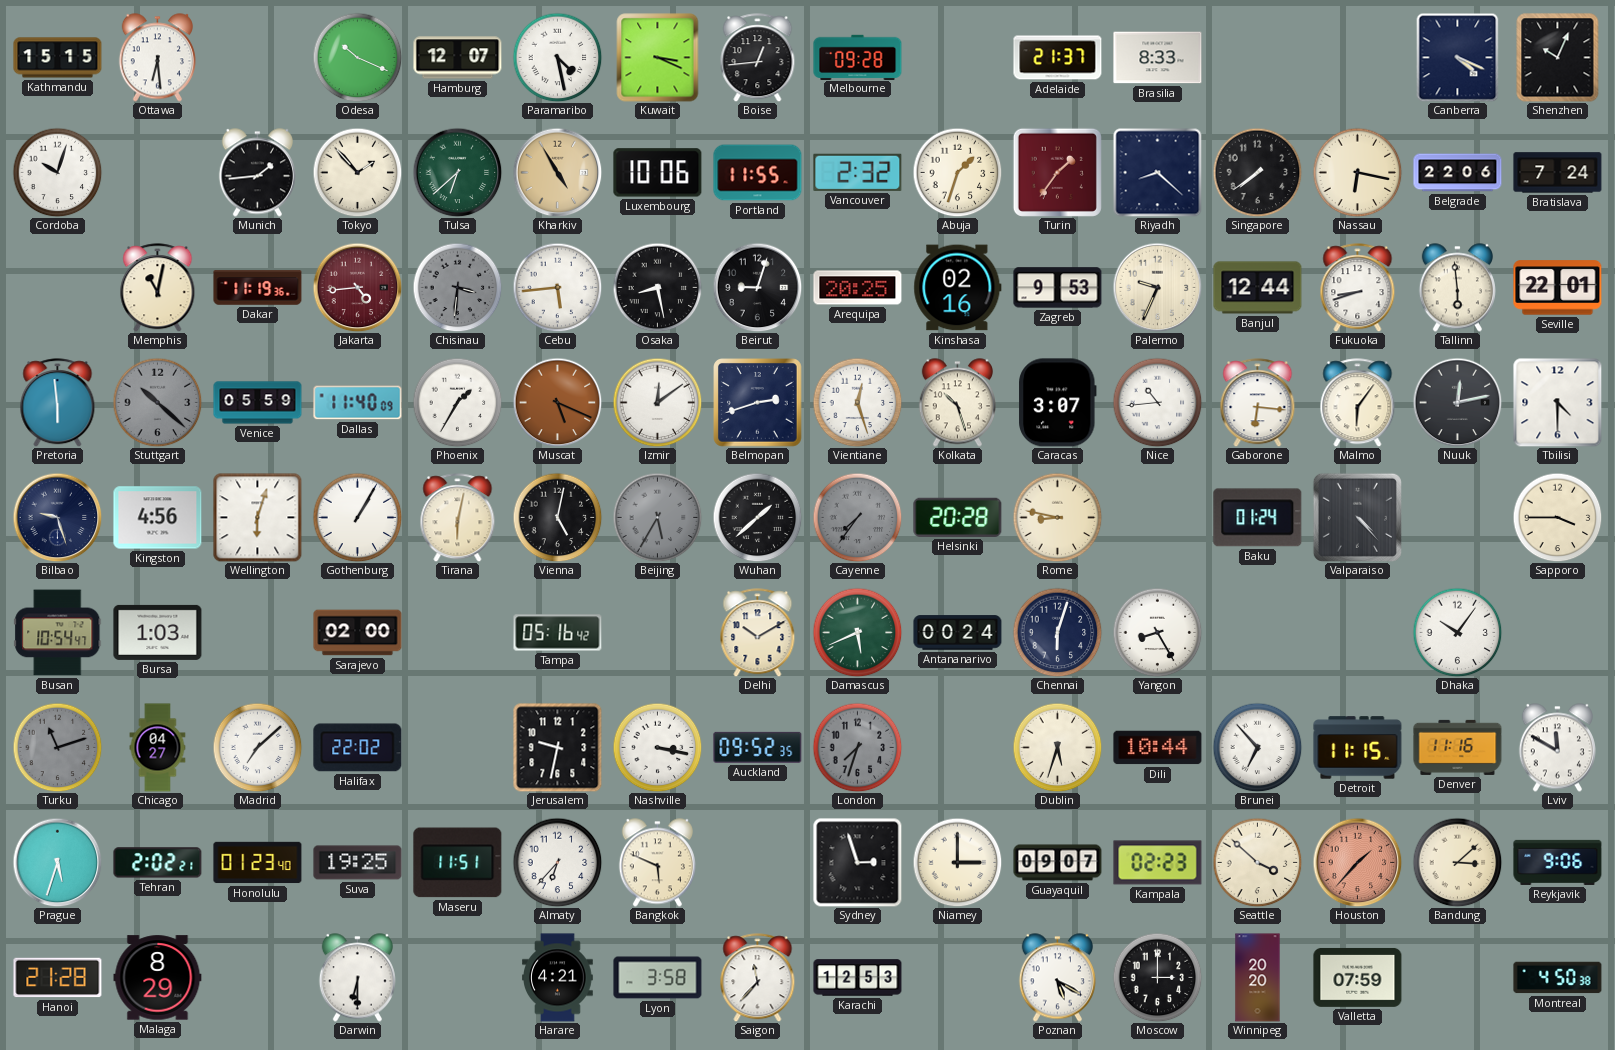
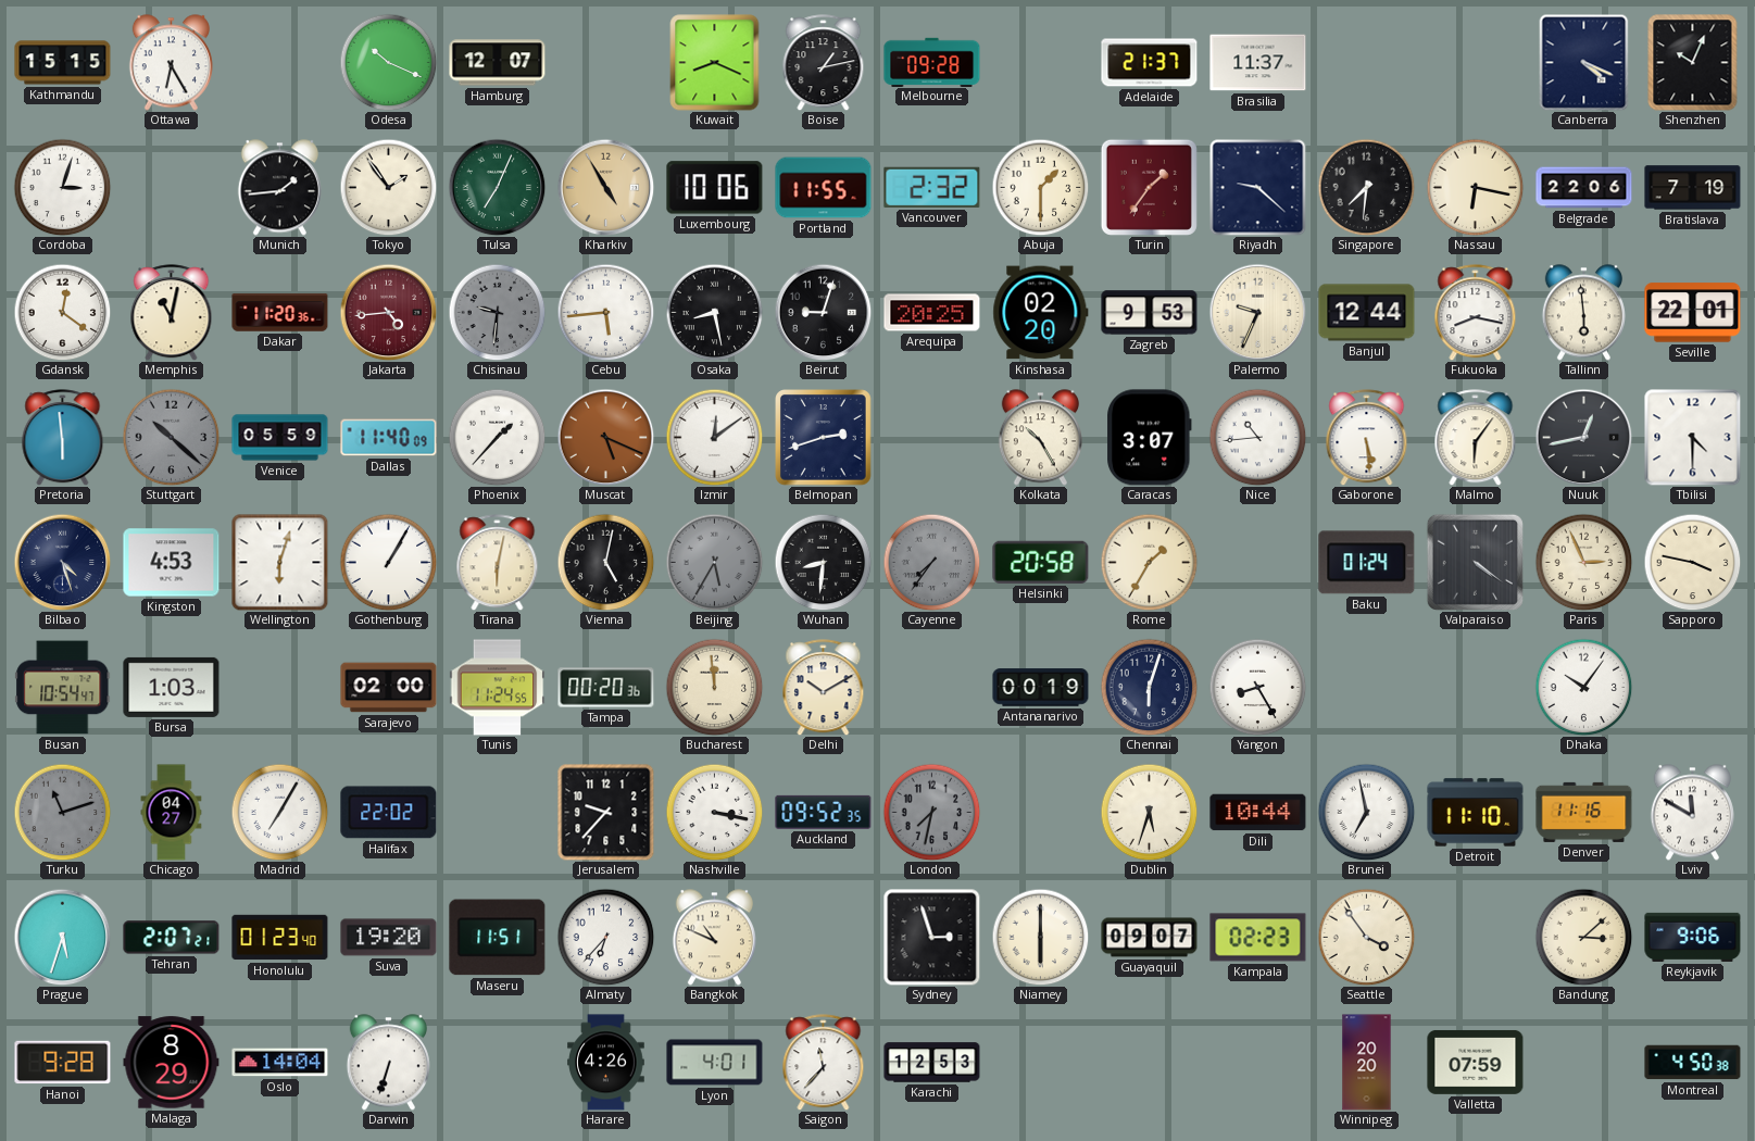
Ottawa: 6:29 -> 6:25 (171, 63)
Paramaribo: 4:28 -> none (557, 57)
Kuwait: 3:19 -> 8:19 (715, 63)
Boise: 12:44 -> 1:13 (824, 63)
Brasilia: 8:33 -> 11:37 (1258, 63)
Cordoba: 10:03 -> 3:03 (62, 187)
Tokyo: 1:53 -> 1:54 (388, 187)
Tulsa: 6:38 -> 7:04 (497, 187)
Abuja: 1:33 -> 1:30 (1040, 187)
Riyadh: 8:22 -> 9:22 (1257, 188)
Singapore: 7:39 -> 7:31 (1366, 187)
Bratislava: 7:24 -> 7:19 (1693, 188)
Gdansk: none -> 12:21 (62, 312)
Dakar: 11:19 -> 11:20 (280, 313)
Chisinau: 3:31 -> 9:31 (497, 312)
Kinshasa: 02:16 -> 02:20 (1041, 313)
Fukuoka: 8:42 -> 8:17 (1476, 313)
Phoenix: 1:35 -> 1:37 (497, 437)
Vientiane: 12:27 -> none (857, 402)
Kolkata: 10:27 -> 10:25 (1040, 438)
Gaborone: 6:16 -> 5:29 (1367, 438)
Nuuk: 12:13 -> 12:43 (1583, 437)
Bilbao: 9:27 -> 4:27 (62, 562)
Kingston: 4:56 -> 4:53 (172, 563)
Wuhan: 1:38 -> 8:31 (823, 562)
Helsinki: 20:28 -> 20:58 (1041, 562)
Rome: 8:47 -> 1:35 (1149, 562)
Valparaiso: 4:23 -> 4:21 (1475, 562)
Paris: none -> 2:56 (1583, 562)
Sapporo: 3:45 -> 3:47 (1692, 562)
Tunis: none -> 11:24 (498, 688)
Tampa: 05:16 -> 00:20 (606, 688)
Bucharest: none -> 11:59 (714, 687)
Damascus: 5:41 -> none (857, 632)
Antananarivo: 00:24 -> 00:19 (1041, 688)
Madrid: 7:08 -> 7:05 (279, 812)
Jerusalem: 9:32 -> 9:37 (605, 812)
London: 7:33 -> 7:32 (931, 812)
Brunei: 6:53 -> 6:58 (1366, 812)
Detroit: 11:15 -> 11:10 (1476, 813)
Tehran: 2:02 -> 2:07 (172, 938)
Suva: 19:25 -> 19:20 (389, 938)
Bangkok: 5:49 -> 10:49 (714, 938)
Niamey: 3:00 -> 6:00 (1040, 937)
Seattle: 3:52 -> 3:54 (1366, 937)
Houston: 1:37 -> none (1357, 862)
Hanoi: 21:28 -> 9:28 (63, 1063)
Oslo: none -> 14:04 (280, 1063)
Darwin: 6:30 -> 6:33 (388, 1063)
Harare: 4:21 -> 4:26 (606, 1063)
Lyon: 3:58 -> 4:01 (715, 1063)
Poznan: 5:20 -> none (1057, 978)
Moscow: 3:00 -> none (1157, 977)
